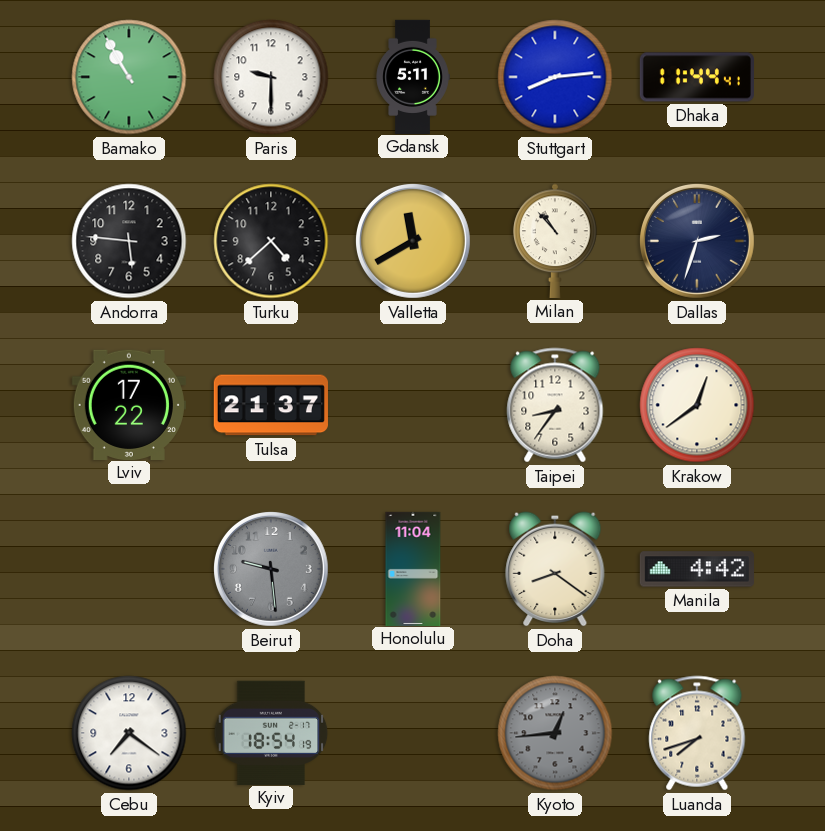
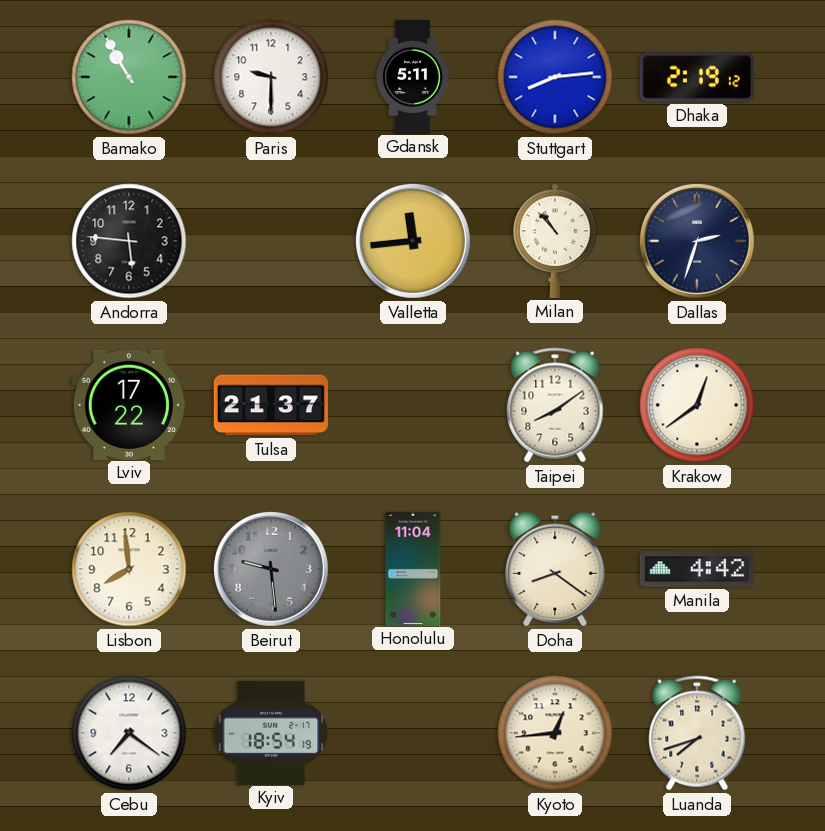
Dhaka: 11:44 -> 2:19 (697, 77)
Turku: 4:38 -> none (271, 241)
Valletta: 11:40 -> 11:44 (413, 241)
Taipei: 8:36 -> 8:09 (555, 405)
Lisbon: none -> 7:59 (129, 569)
Kyoto dial: grey -> cream (555, 733)
